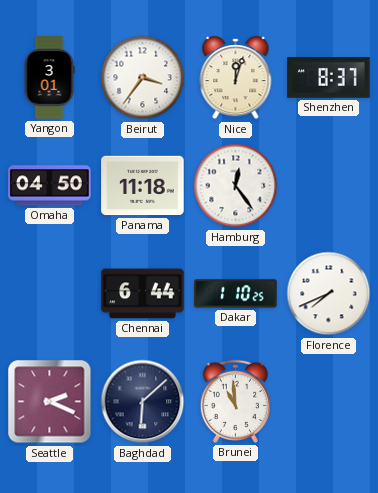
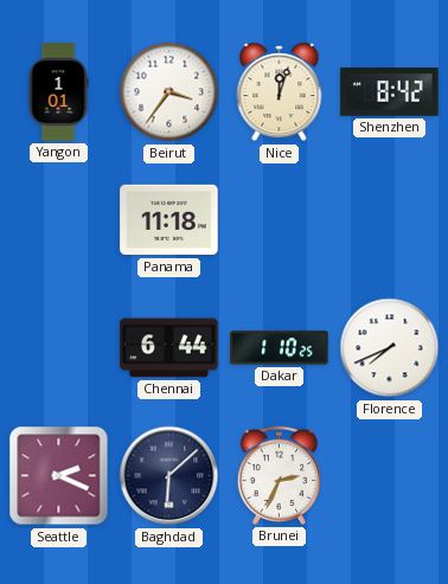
Yangon: 3:01 -> 1:01 (58, 92)
Shenzhen: 8:37 -> 8:42 (390, 92)
Omaha: 04:50 -> none (50, 186)
Hamburg: 12:24 -> none (236, 186)
Brunei: 10:59 -> 2:34 (279, 475)
